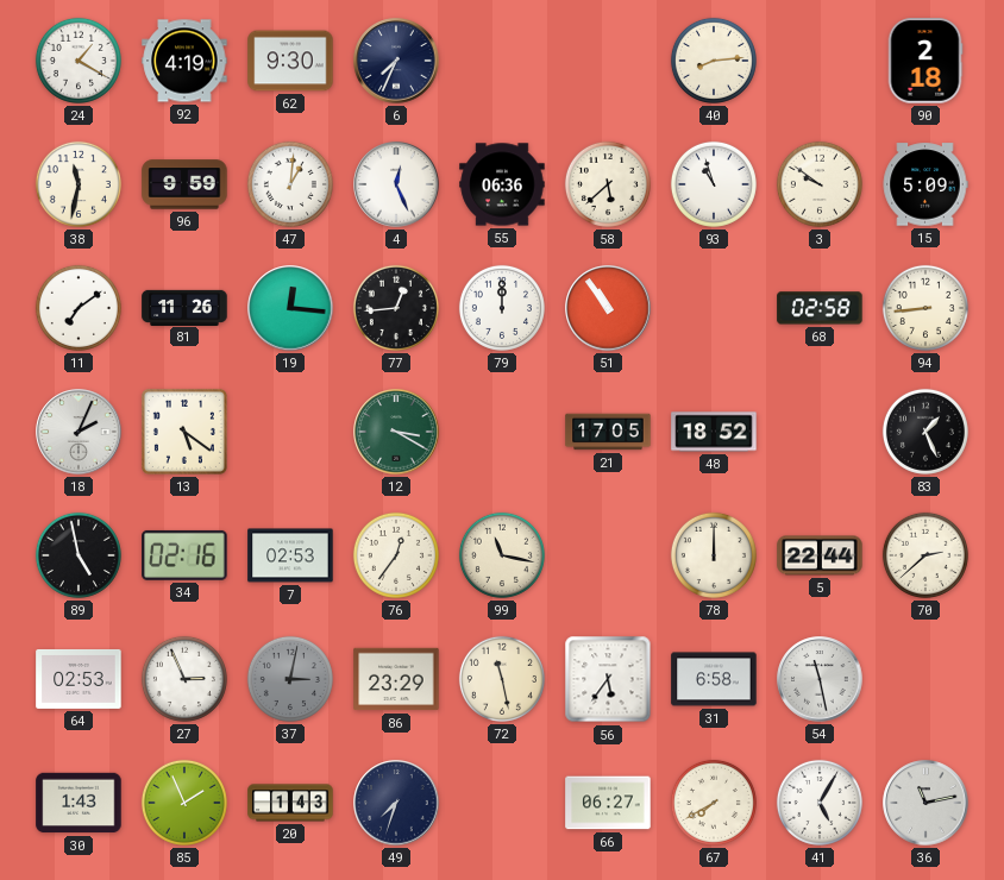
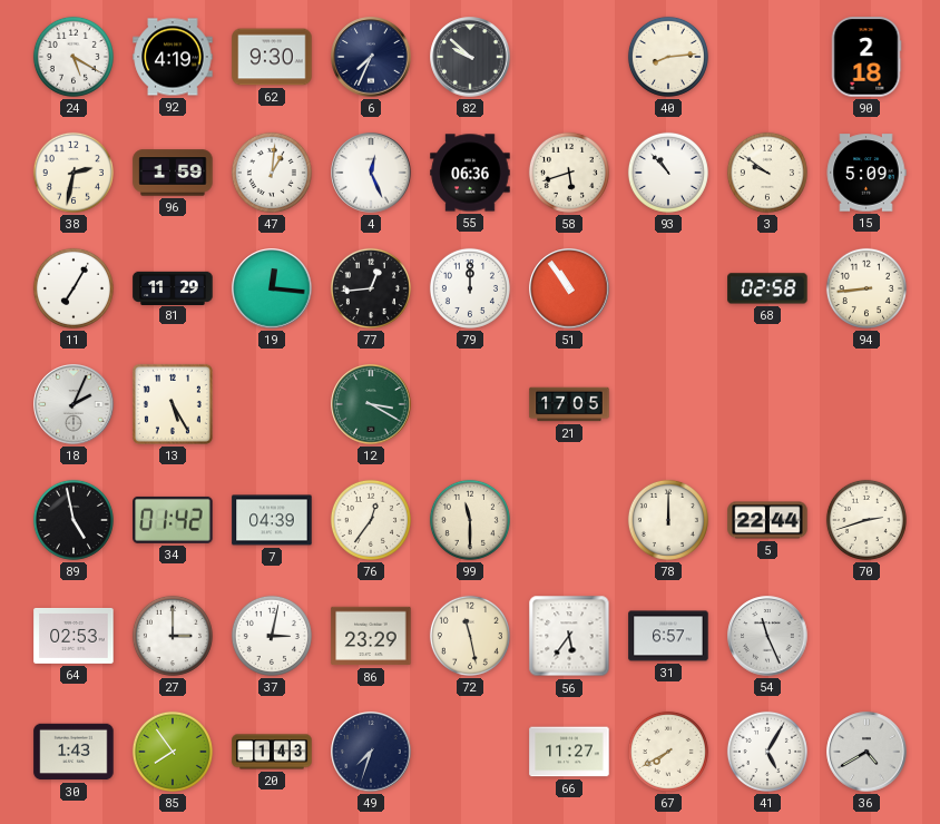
24: 1:20 -> 5:20 (74, 57)
82: none -> 9:52 (470, 57)
38: 11:32 -> 2:32 (74, 173)
96: 9:59 -> 1:59 (173, 173)
58: 5:38 -> 5:42 (569, 173)
93: 10:57 -> 10:53 (668, 173)
11: 7:09 -> 7:05 (74, 288)
81: 11:26 -> 11:29 (173, 287)
13: 5:21 -> 5:25 (173, 404)
48: 18:52 -> none (714, 432)
83: 1:26 -> none (925, 432)
34: 02:16 -> 01:42 (173, 520)
7: 02:53 -> 04:39 (272, 520)
99: 11:17 -> 11:30 (470, 520)
70: 2:38 -> 2:42 (866, 520)
27: 2:56 -> 3:00 (173, 636)
37 dial: grey -> white (272, 636)
31: 6:58 -> 6:57 (668, 636)
54: 11:28 -> 11:26 (767, 636)
85: 1:56 -> 7:54 (173, 752)
66: 06:27 -> 11:27 (569, 752)
36: 11:13 -> 4:40 (866, 752)
